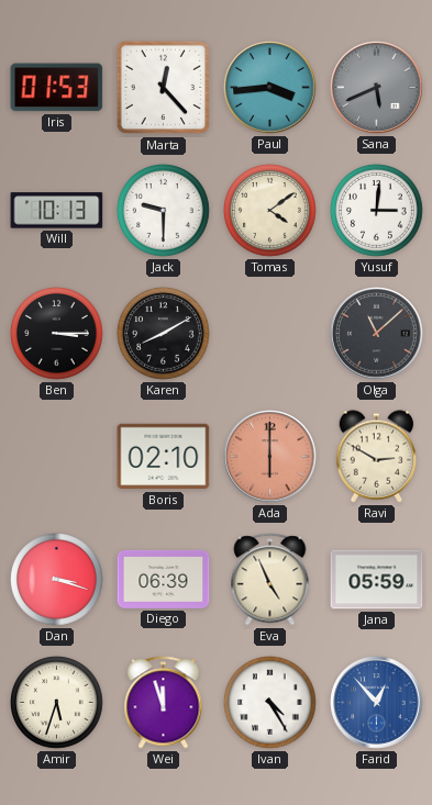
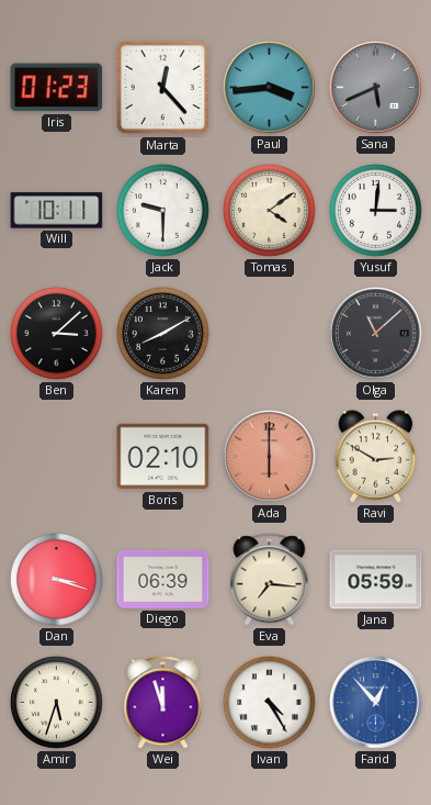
Iris: 01:53 -> 01:23 (57, 88)
Will: 10:13 -> 10:11 (57, 211)
Ben: 3:15 -> 3:08 (57, 334)
Eva: 4:56 -> 7:16 (270, 580)
